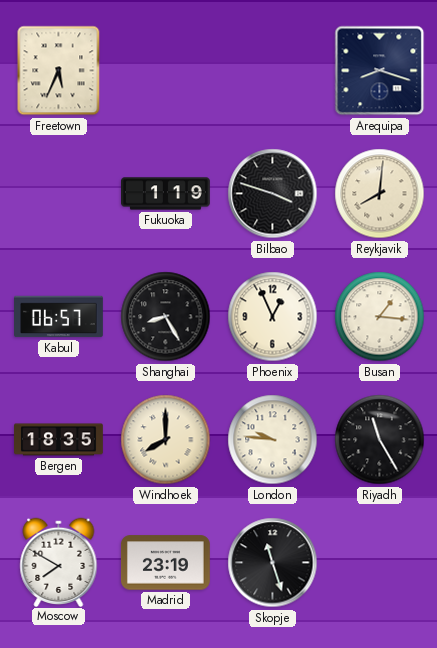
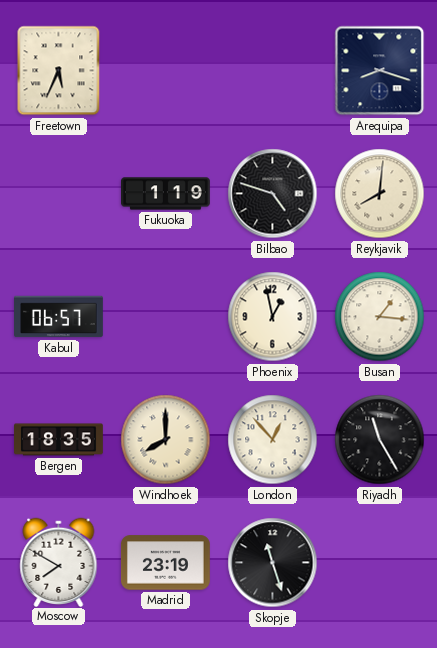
Bilbao: 3:48 -> 4:48 (273, 194)
Shanghai: 8:25 -> none (166, 317)
Phoenix: 12:56 -> 12:58 (273, 317)
London: 9:46 -> 12:53 (273, 440)
